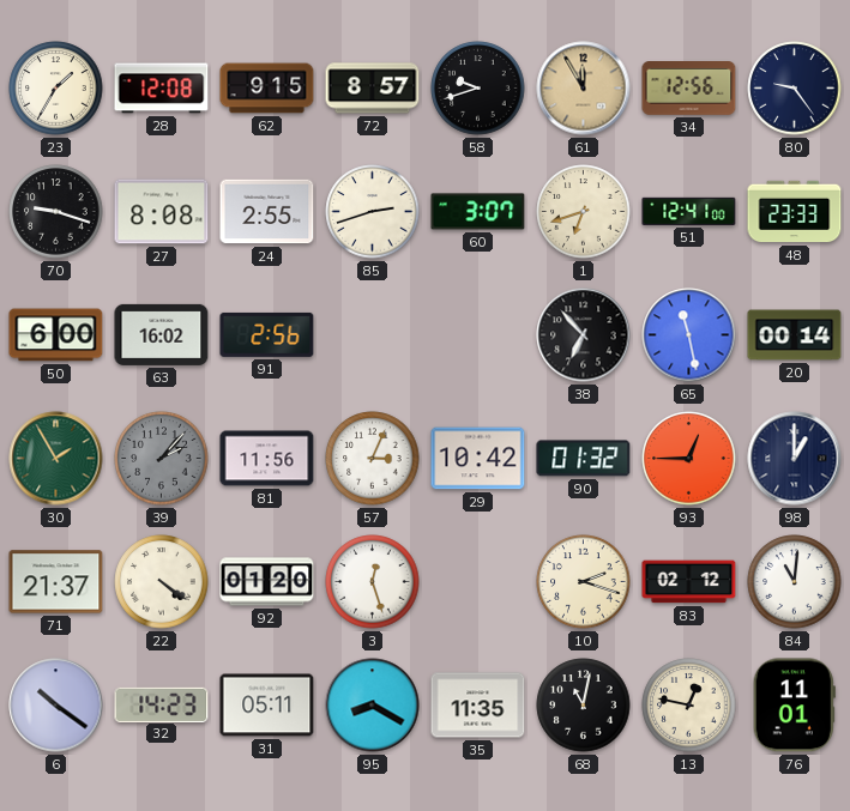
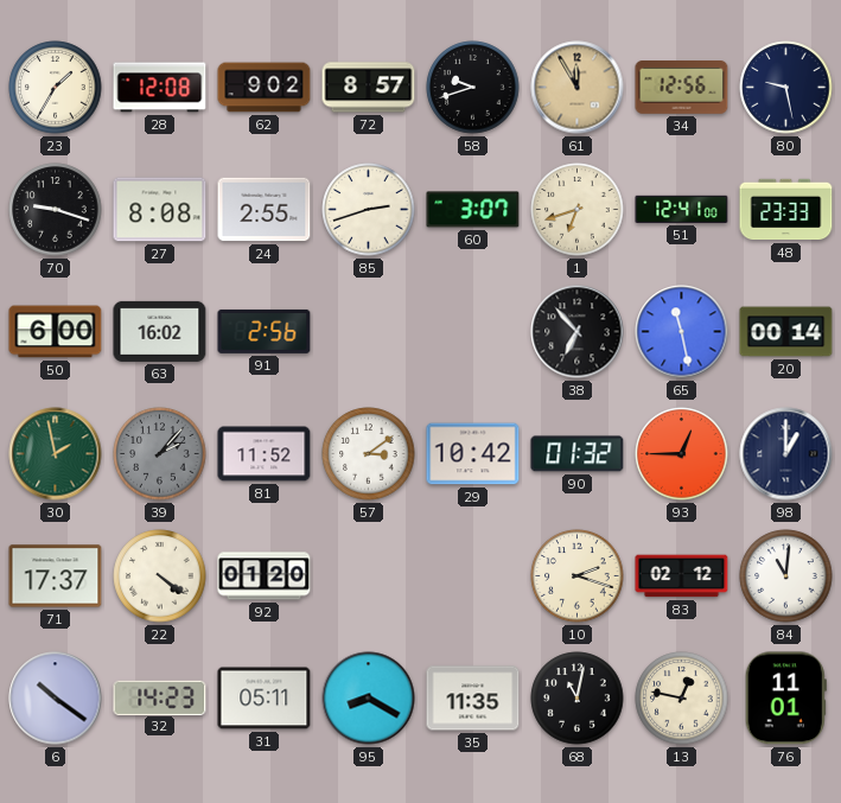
62: 9:15 -> 9:02 (265, 88)
80: 9:24 -> 9:28 (786, 88)
30: 1:55 -> 1:58 (56, 454)
81: 11:56 -> 11:52 (265, 454)
57: 3:04 -> 3:09 (369, 454)
71: 21:37 -> 17:37 (56, 576)
3: 12:27 -> none (373, 582)
